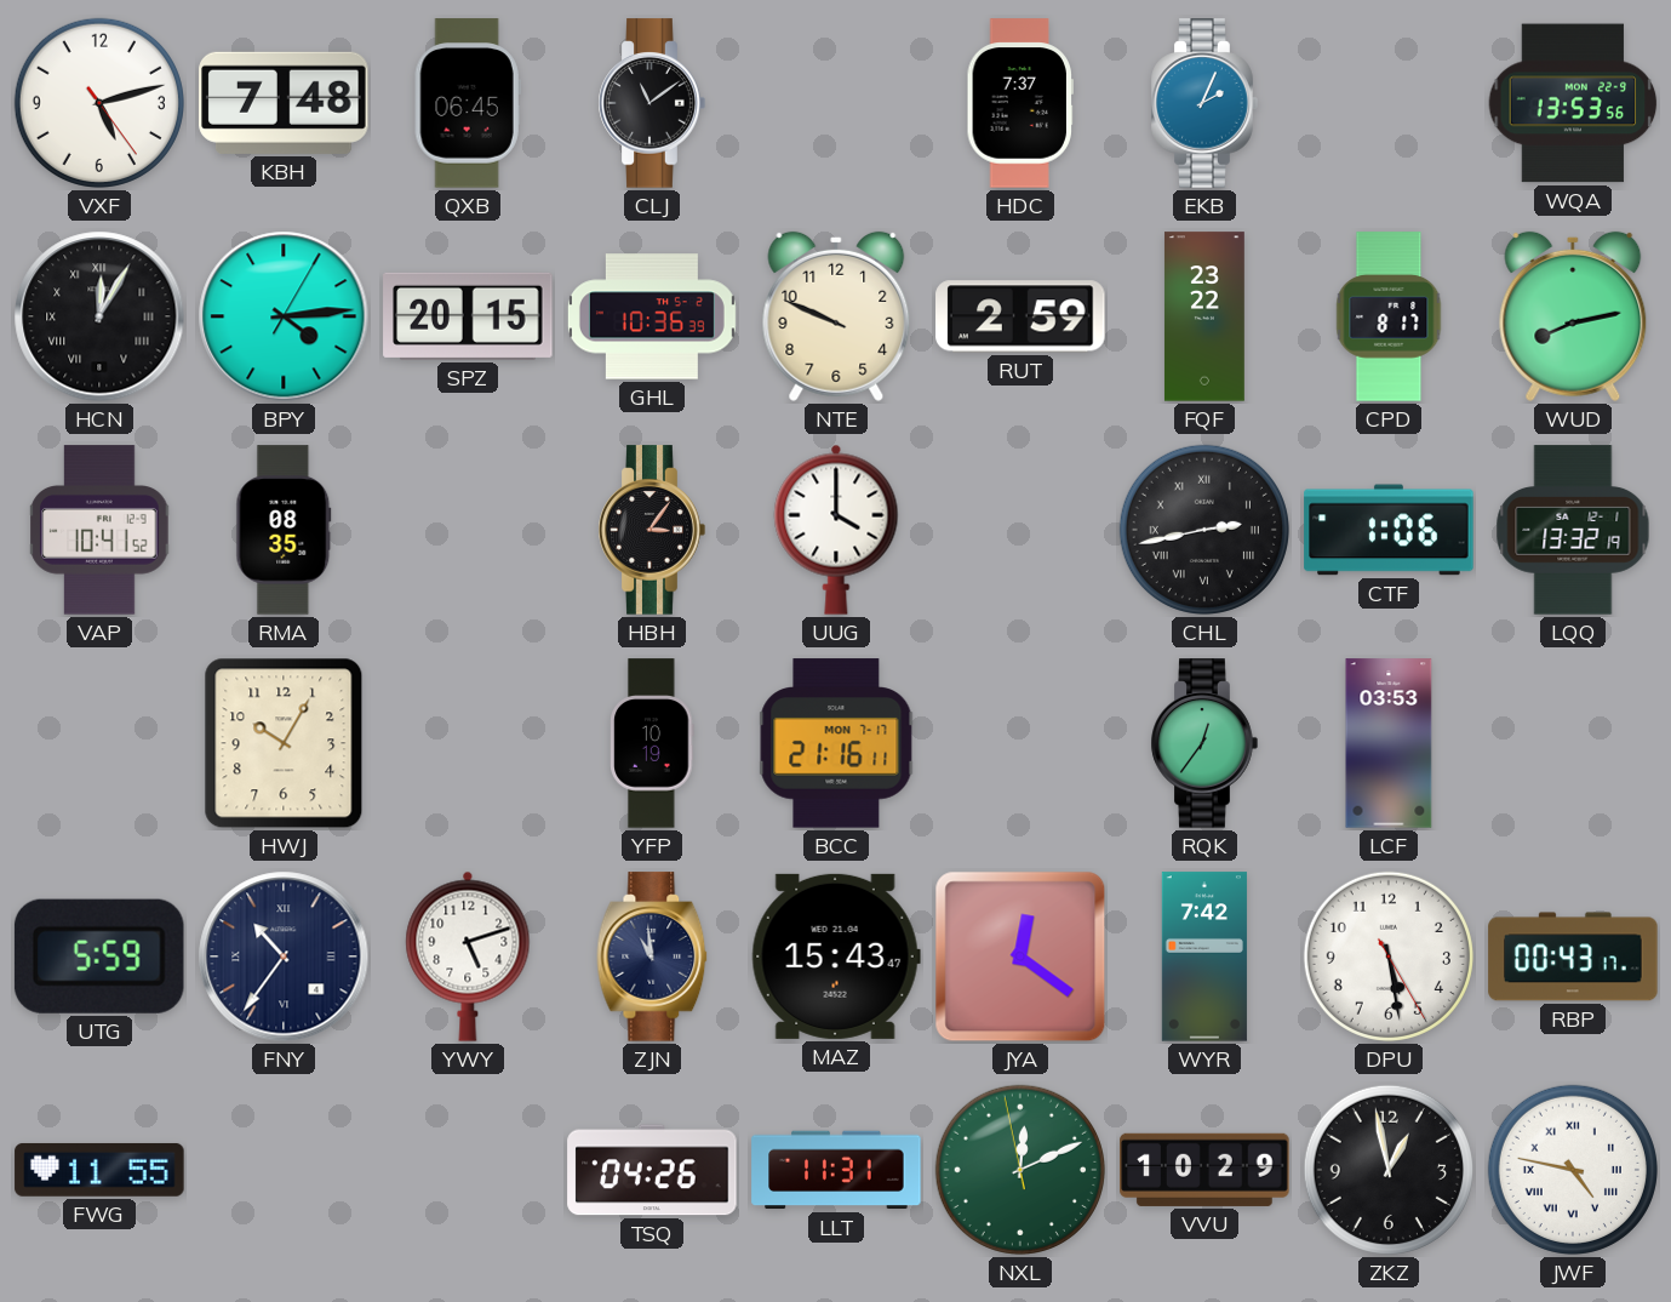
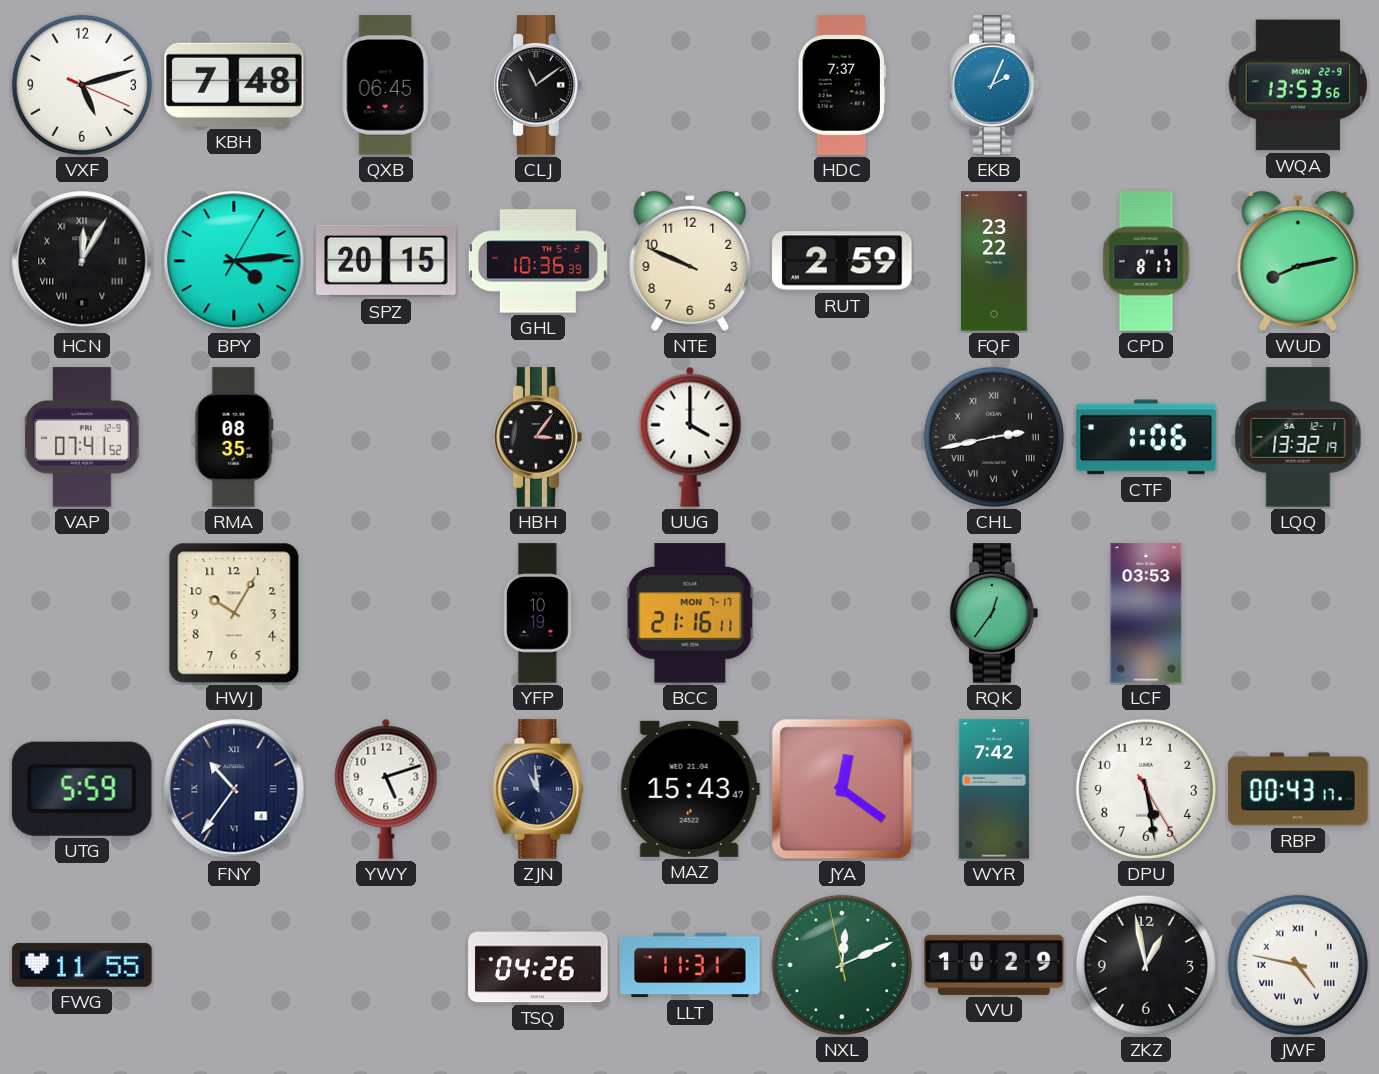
VXF: 5:12:24 -> 5:12:19 (82, 85)
VAP: 10:41 -> 07:41 (82, 437)
